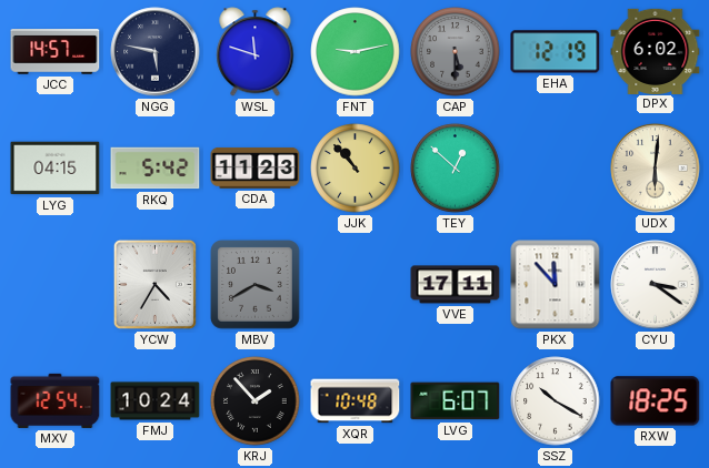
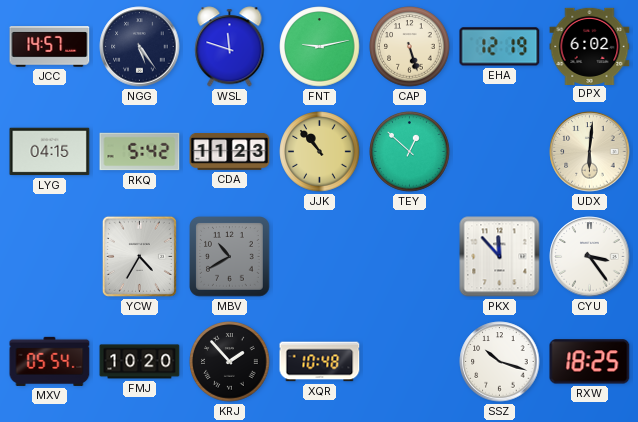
NGG: 5:47 -> 5:24 (140, 47)
CAP: 5:30 -> 5:27 (410, 47)
CAP dial: grey -> cream (410, 47)
MBV: 3:40 -> 10:40 (230, 257)
VVE: 17:11 -> none (456, 285)
CYU: 3:21 -> 3:24 (590, 257)
MXV: 12:54 -> 05:54 (50, 361)
FMJ: 10:24 -> 10:20 (140, 362)
LVG: 6:07 -> none (456, 401)
SSZ: 10:20 -> 10:18 (500, 362)
